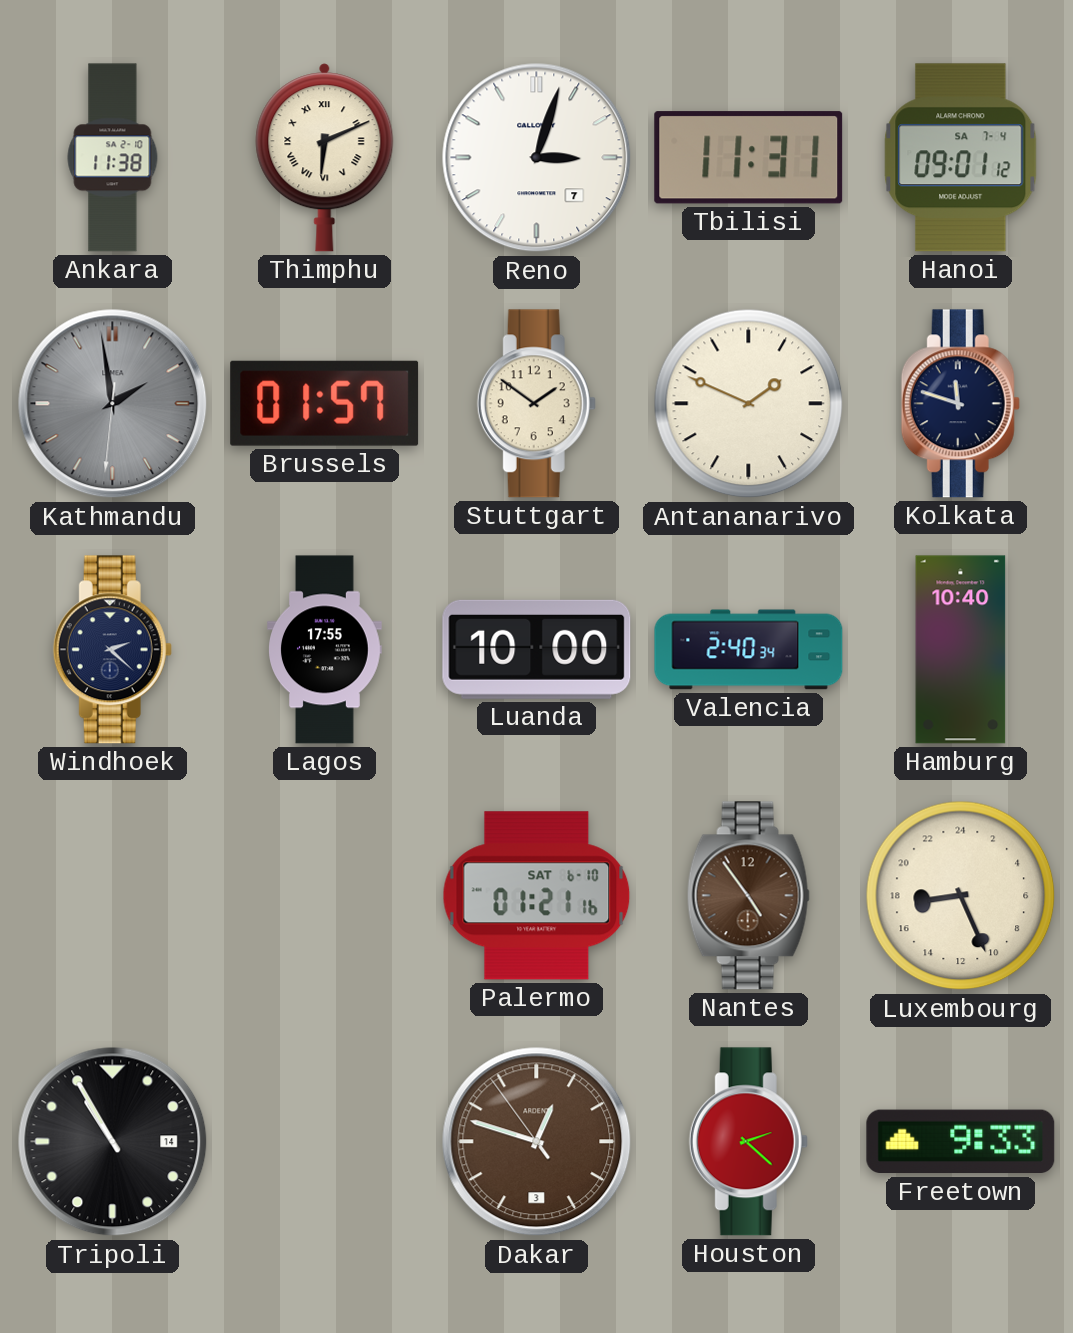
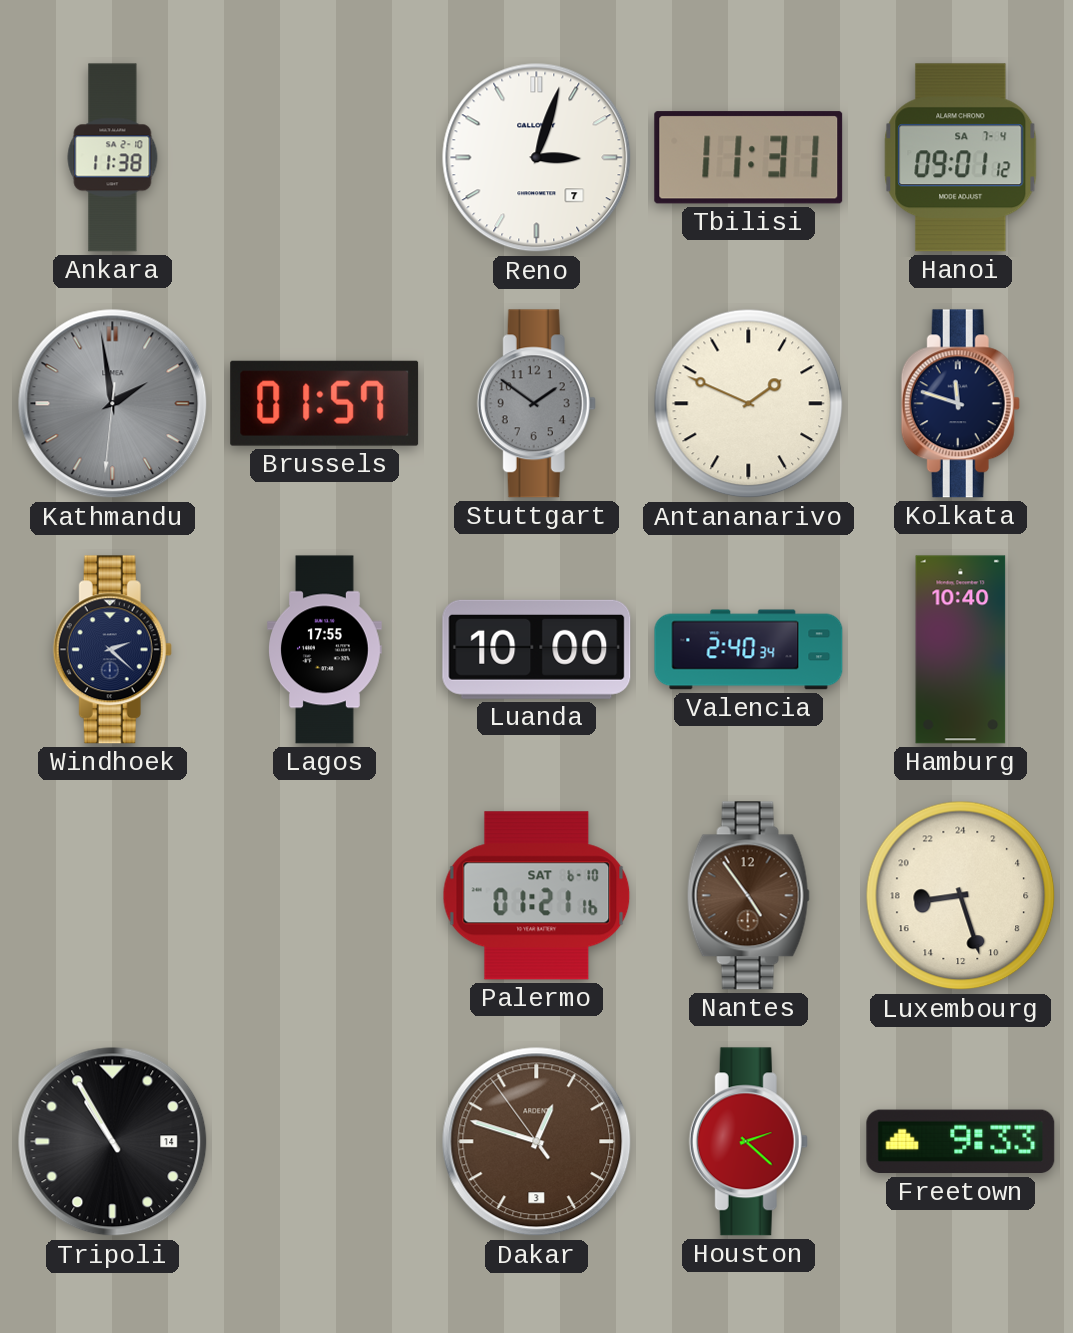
Thimphu: 6:11 -> none (325, 158)
Stuttgart dial: cream -> grey (536, 404)
Luxembourg: 17:26 -> 17:27 (961, 896)
